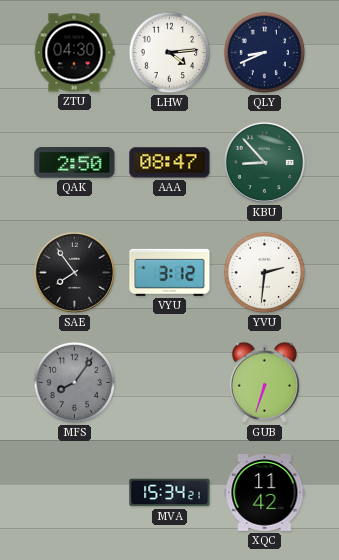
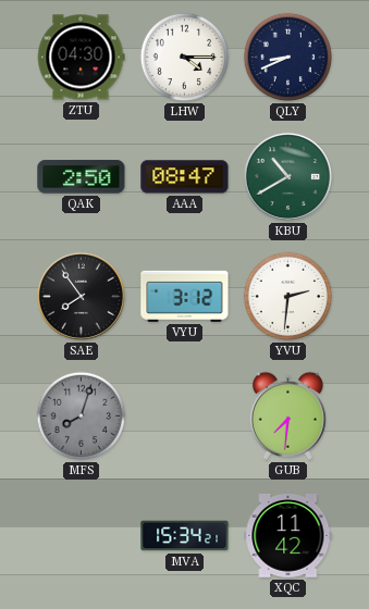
LHW: 4:14 -> 4:15 (185, 58)
KBU: 8:53 -> 10:40 (287, 176)
MFS: 8:06 -> 8:03 (82, 417)
GUB: 6:33 -> 7:31 (287, 415)
